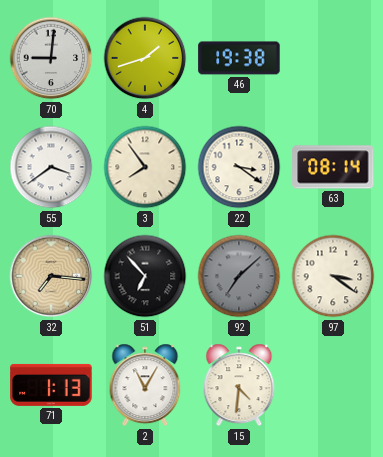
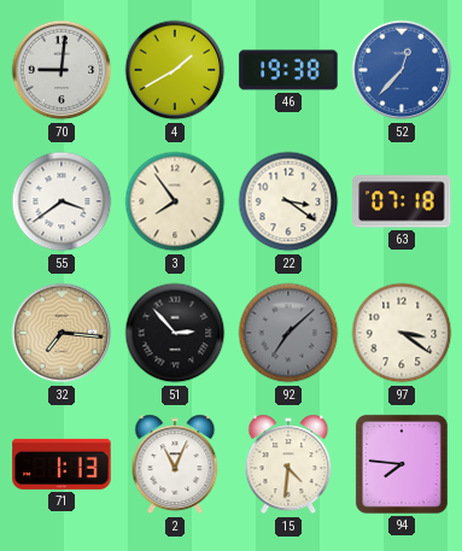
4: 1:42 -> 1:40 (175, 70)
52: none -> 12:37 (402, 70)
63: 08:14 -> 07:18 (402, 201)
51: 6:53 -> 2:53 (175, 333)
2: 11:05 -> 11:04 (175, 464)
94: none -> 7:46 (402, 464)
